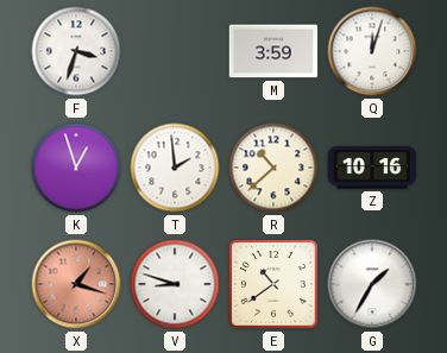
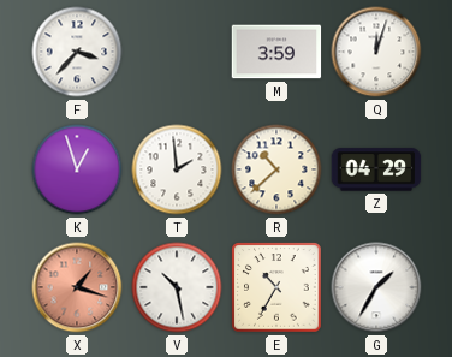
F: 3:33 -> 3:37 (77, 52)
Z: 10:16 -> 04:29 (376, 169)
V: 8:48 -> 10:28 (177, 287)
E: 10:39 -> 10:35 (276, 287)
